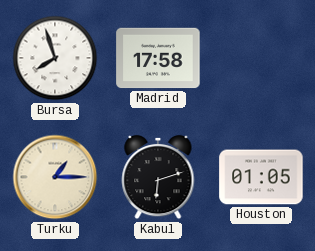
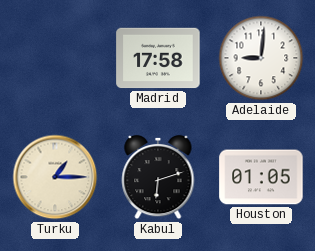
Bursa: 7:57 -> none (55, 58)
Adelaide: none -> 9:01 (261, 58)
